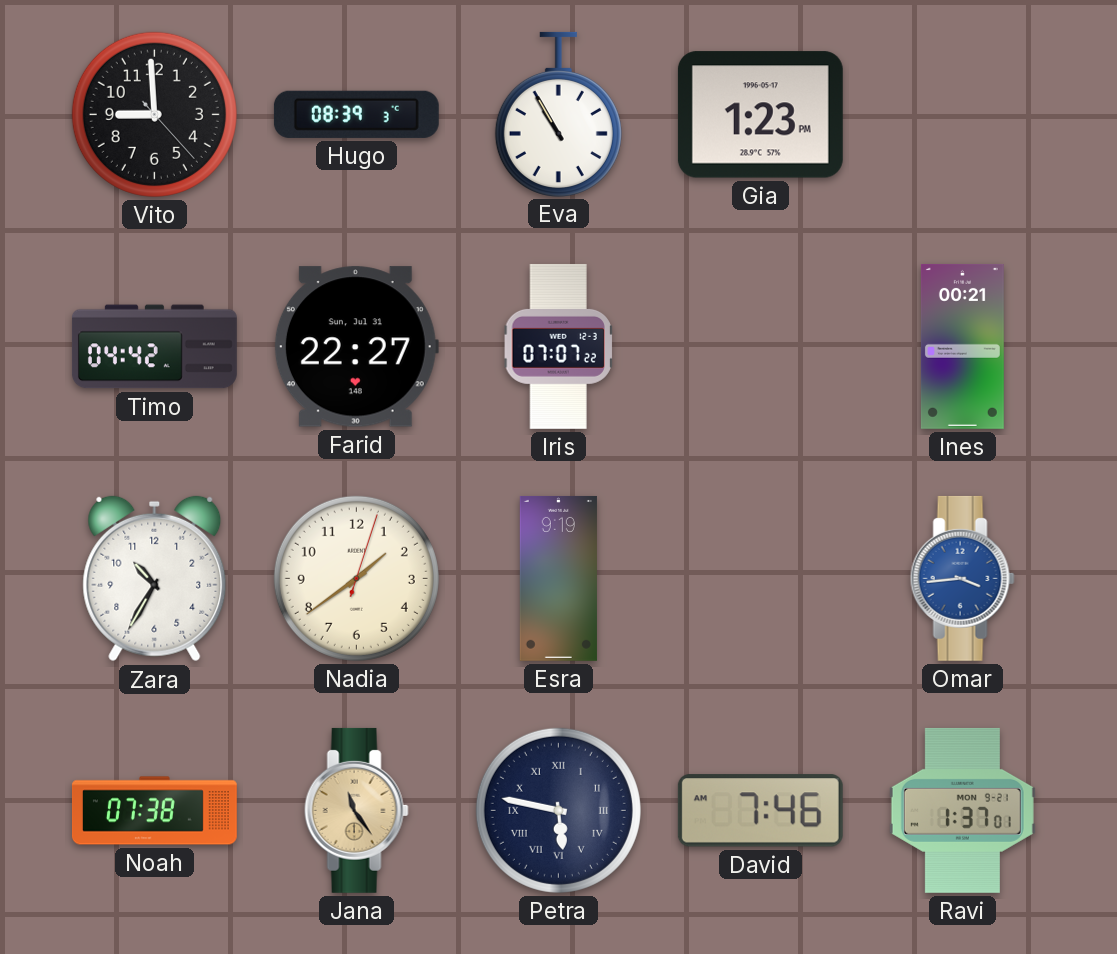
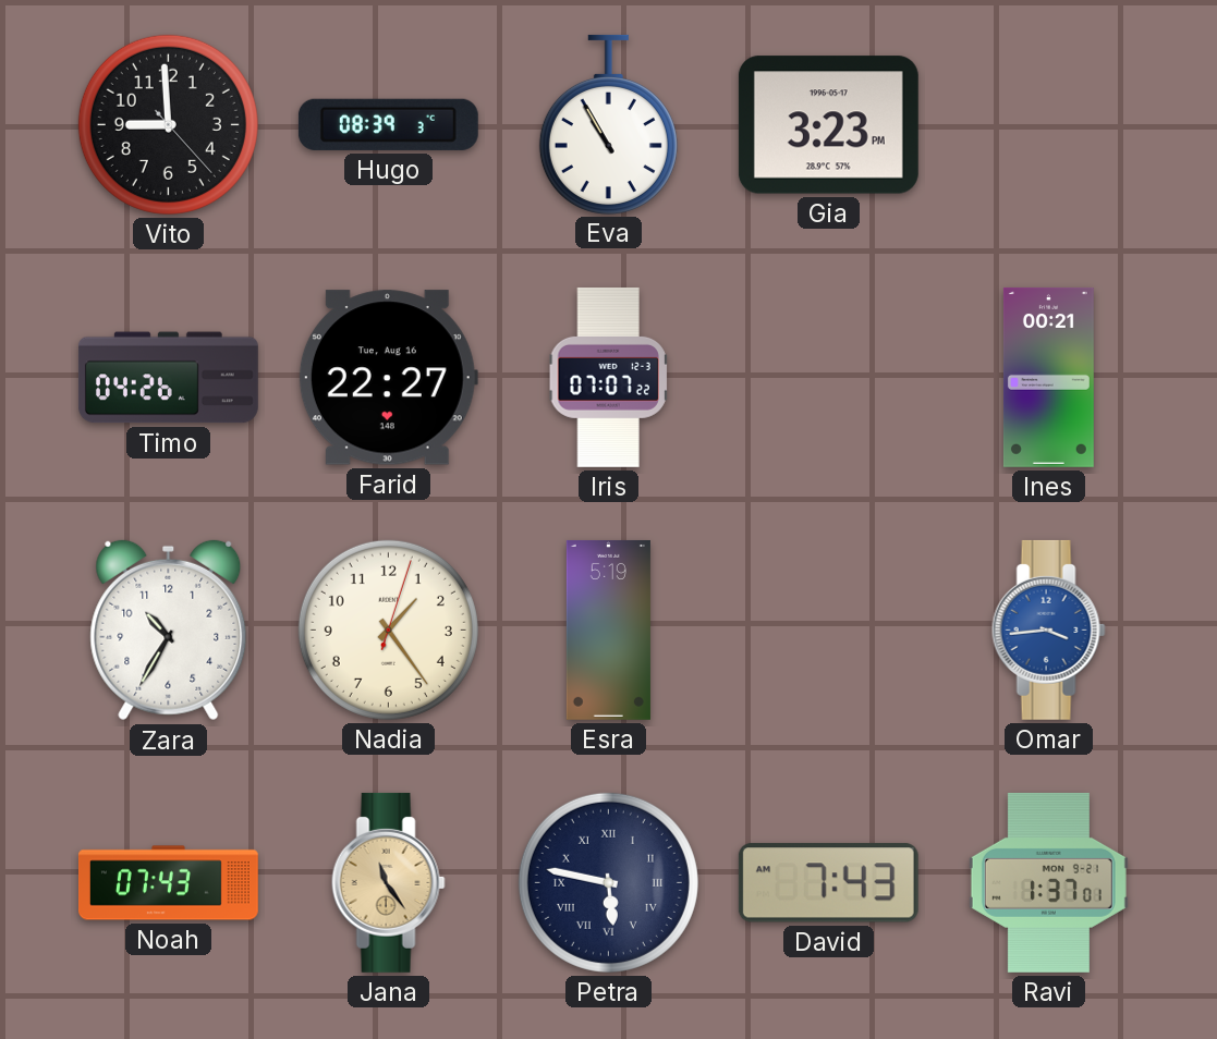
Gia: 1:23 -> 3:23 (828, 125)
Timo: 04:42 -> 04:26 (168, 378)
Farid date: Sun, Jul 31 -> Tue, Aug 16 (388, 378)
Nadia: 1:39 -> 1:24 (388, 629)
Esra: 9:19 -> 5:19 (608, 629)
Noah: 07:38 -> 07:43 (168, 883)
David: 7:46 -> 7:43 (828, 883)
